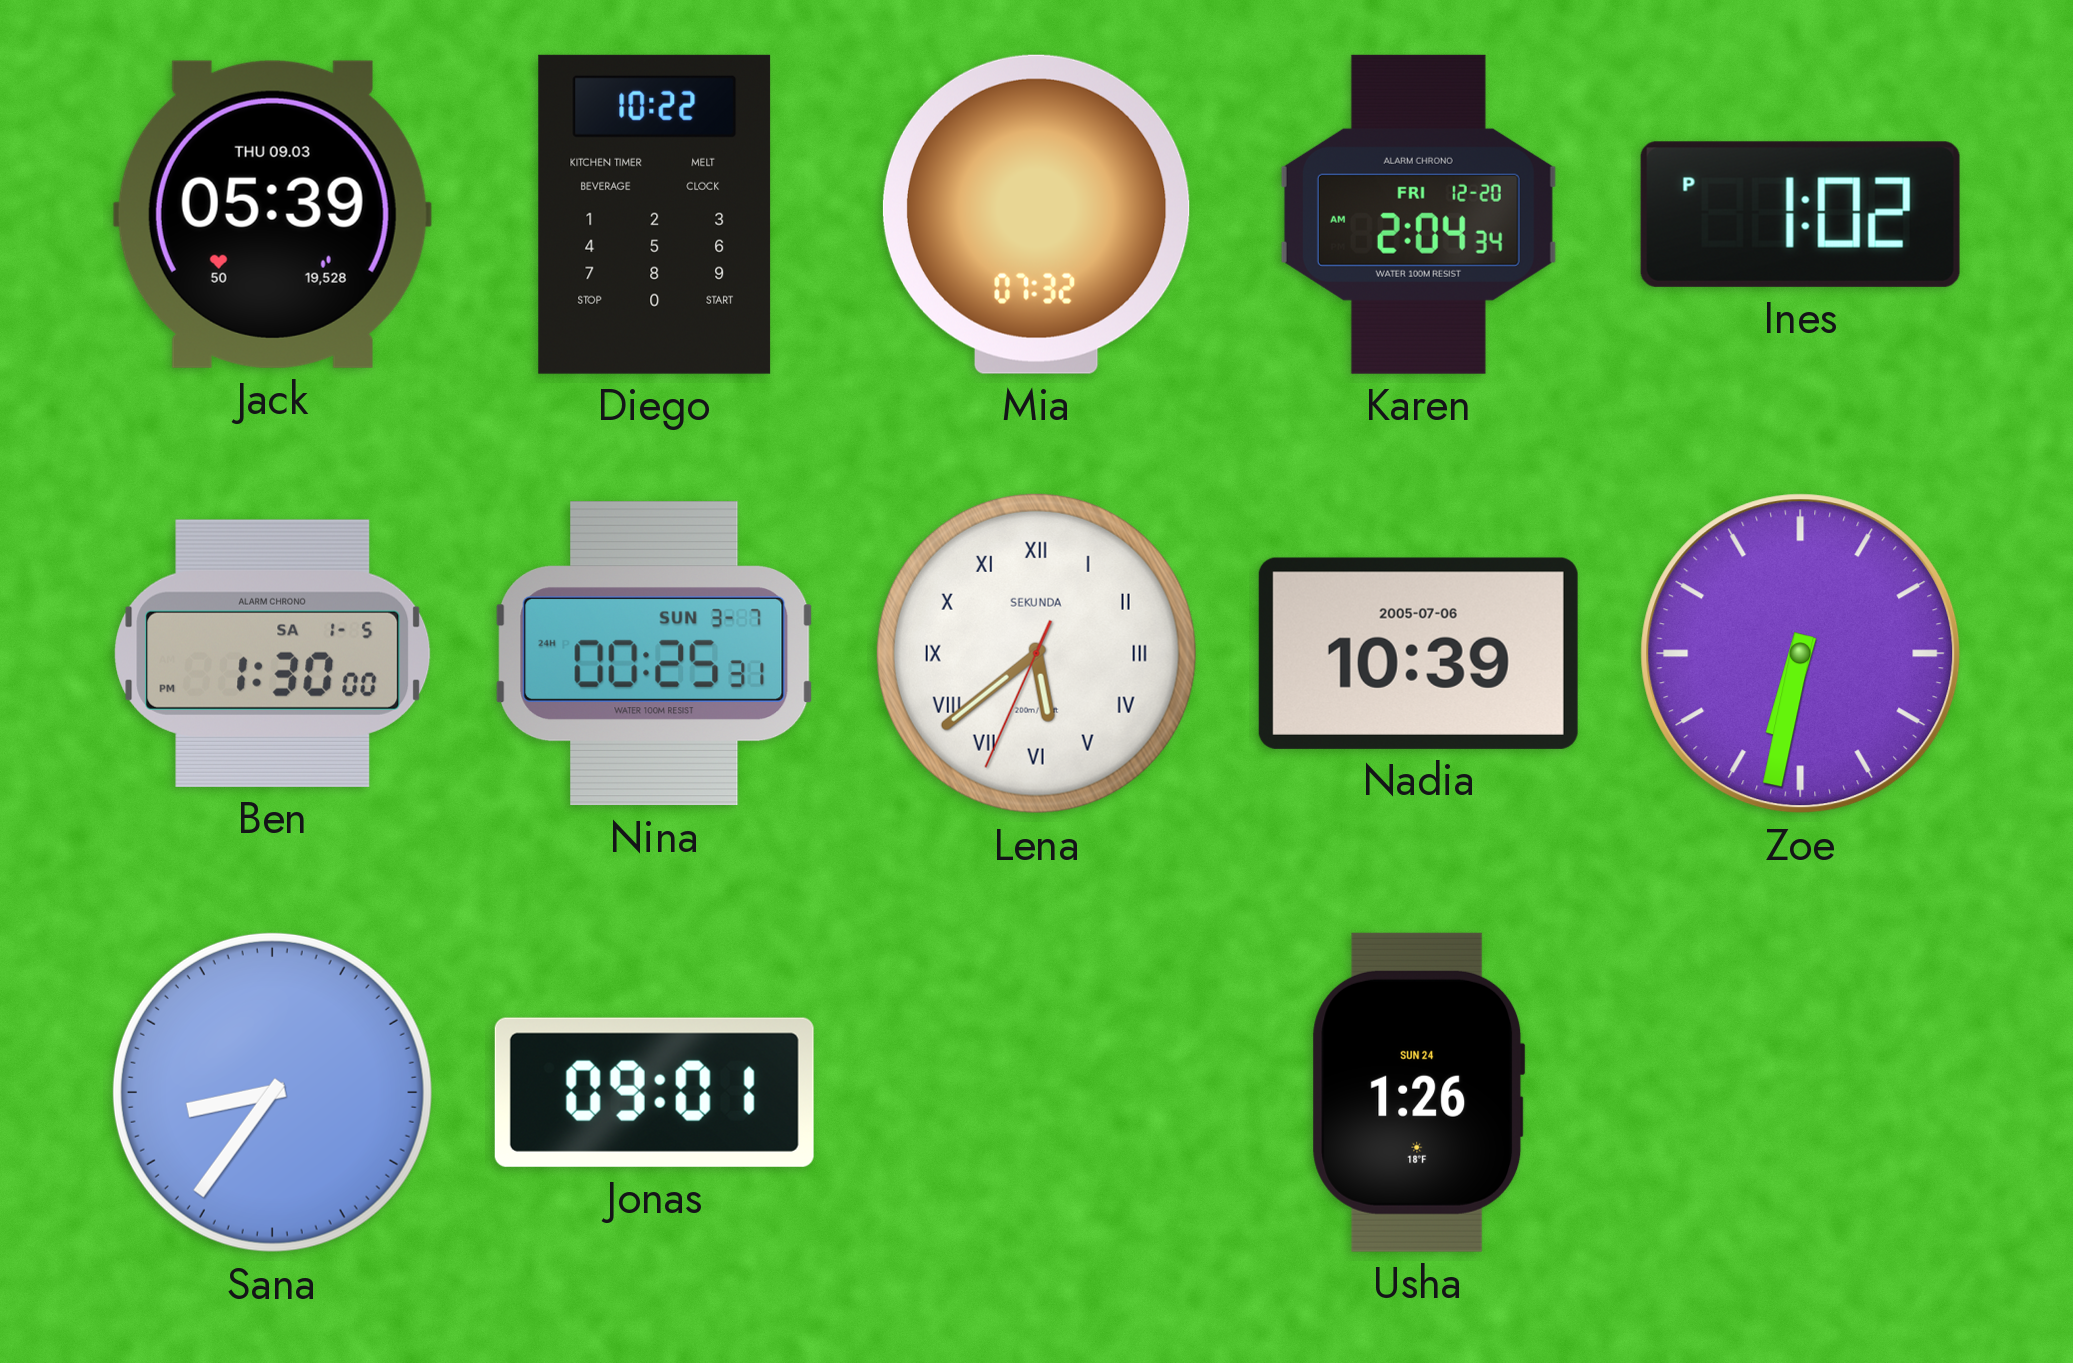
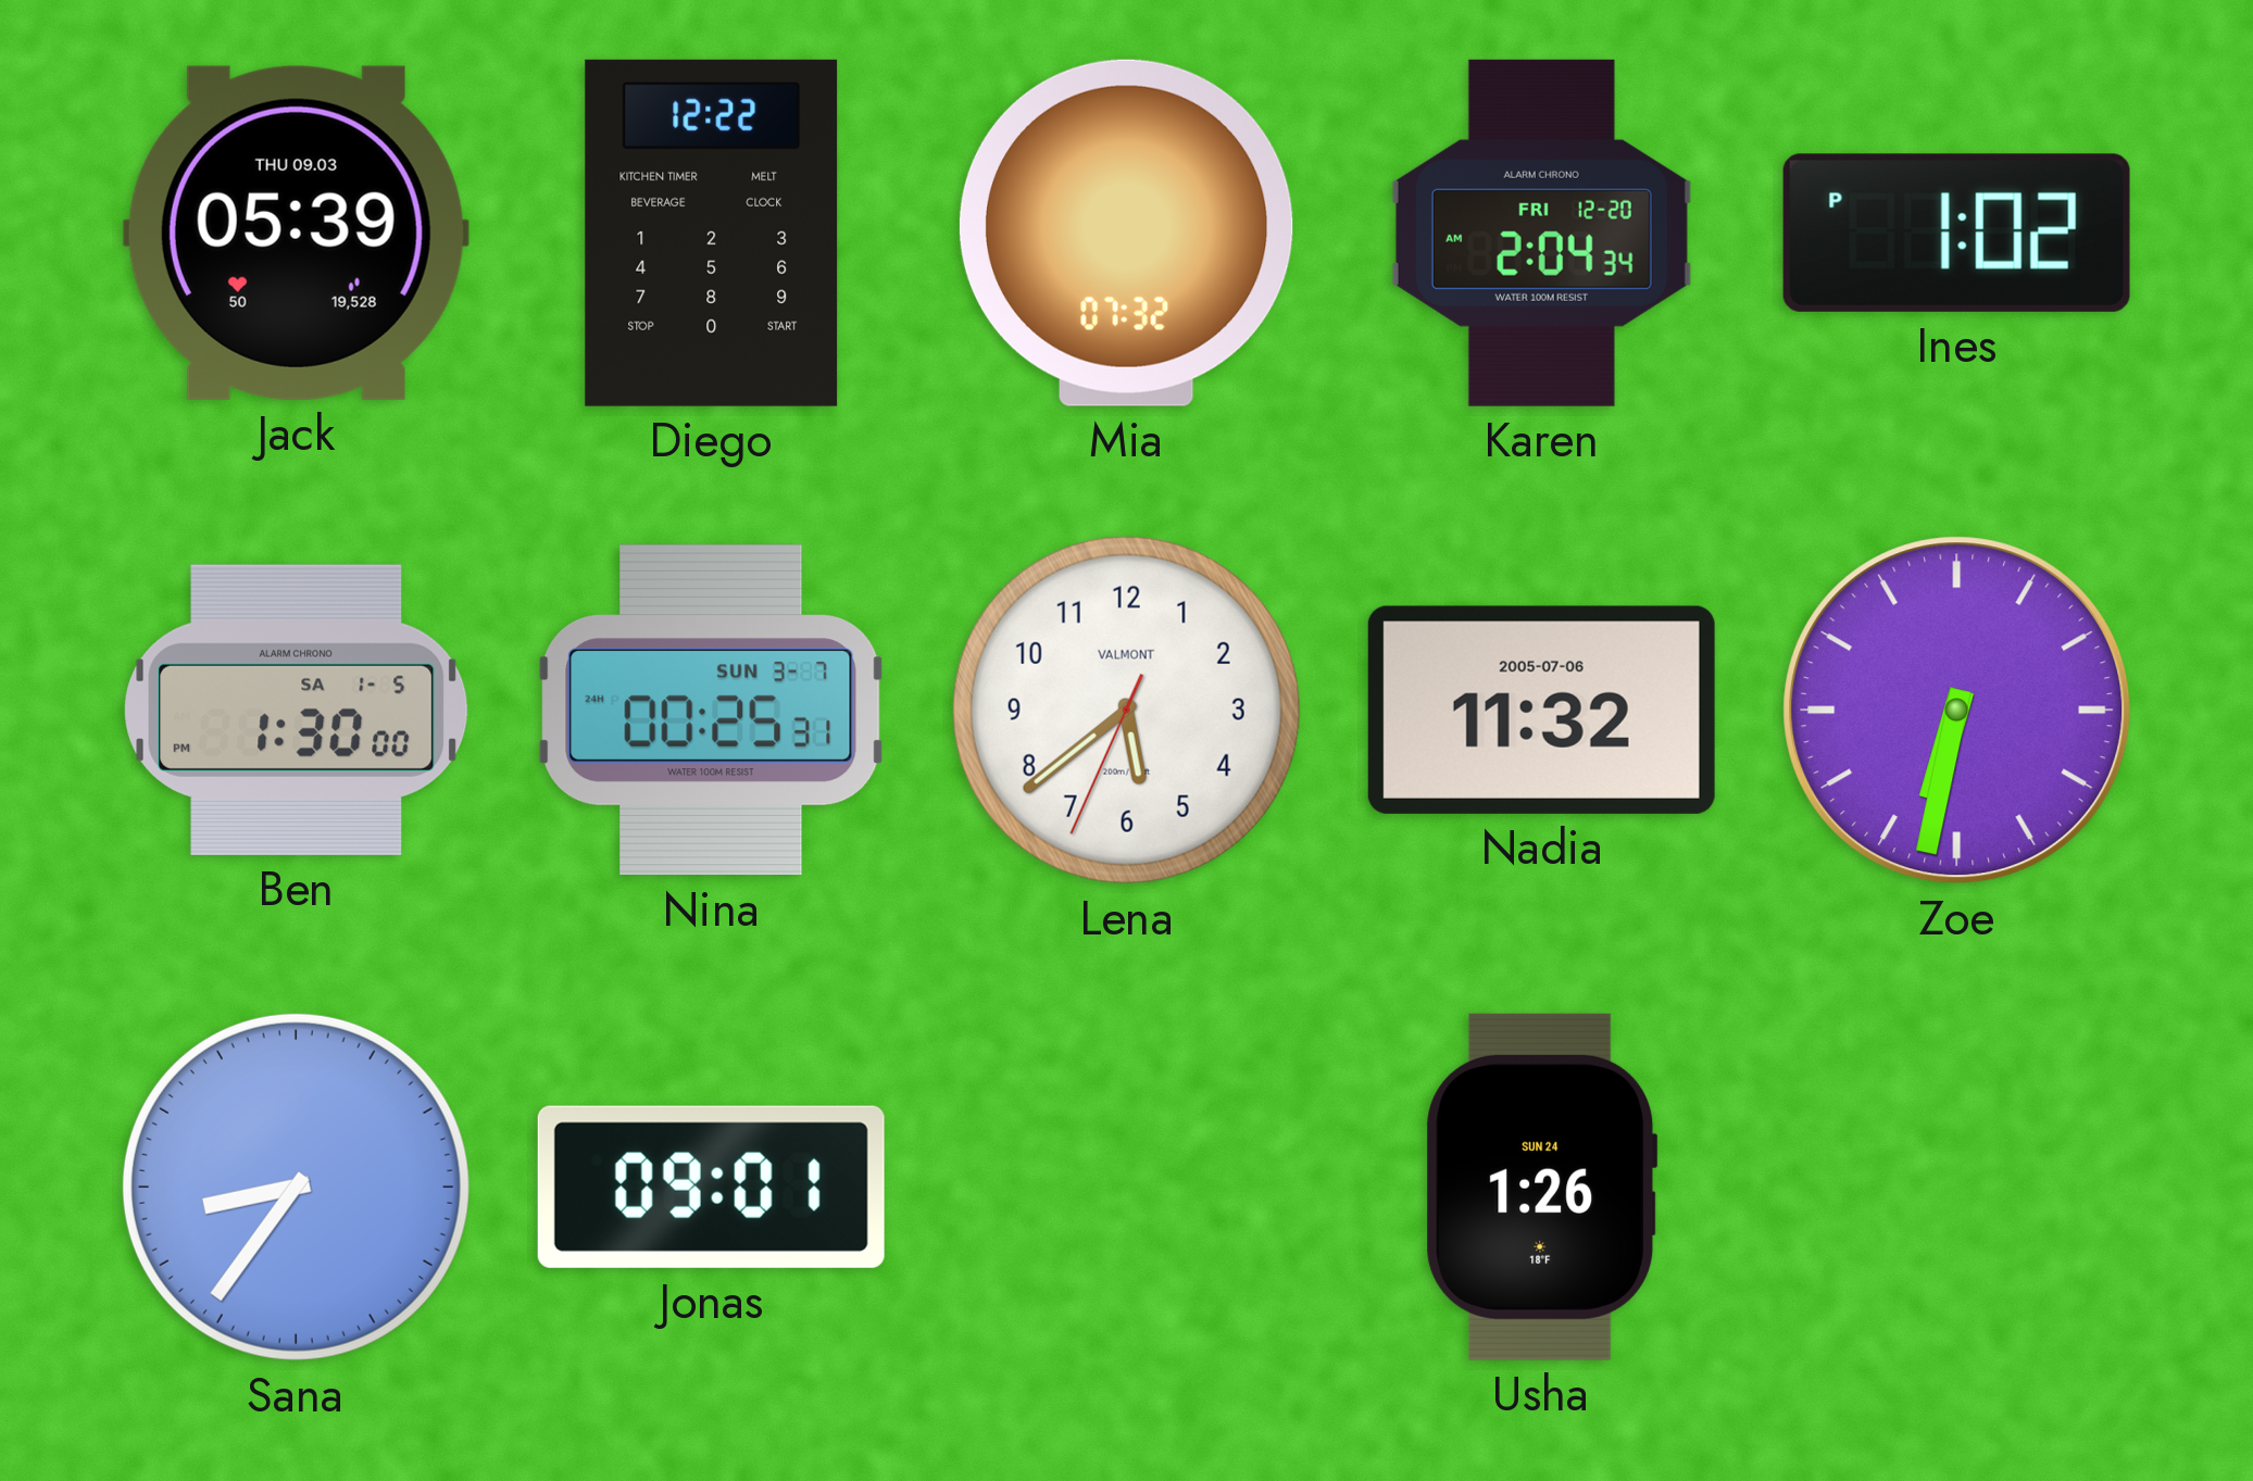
Diego: 10:22 -> 12:22 (712, 233)
Lena numerals: Roman -> Arabic (1126, 710)
Lena brand: SEKUNDA -> VALMONT (1126, 710)
Nadia: 10:39 -> 11:32 (1541, 710)
